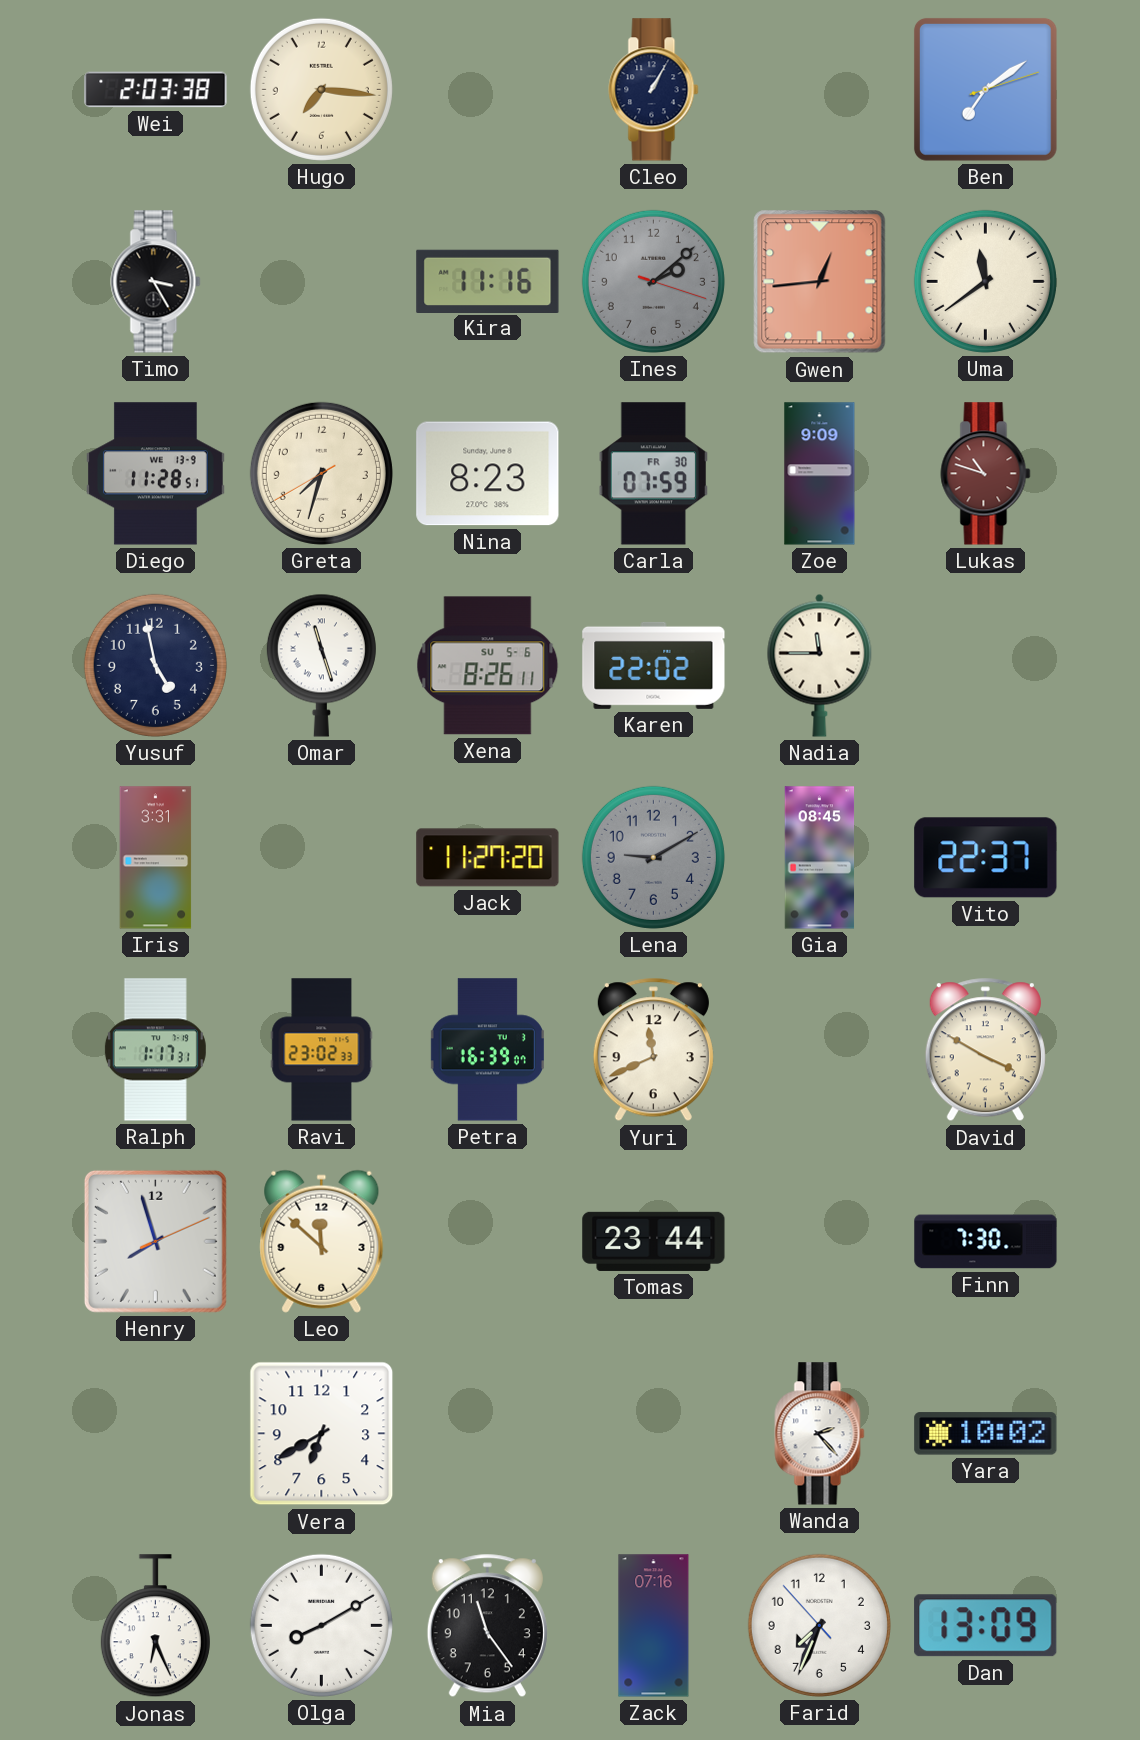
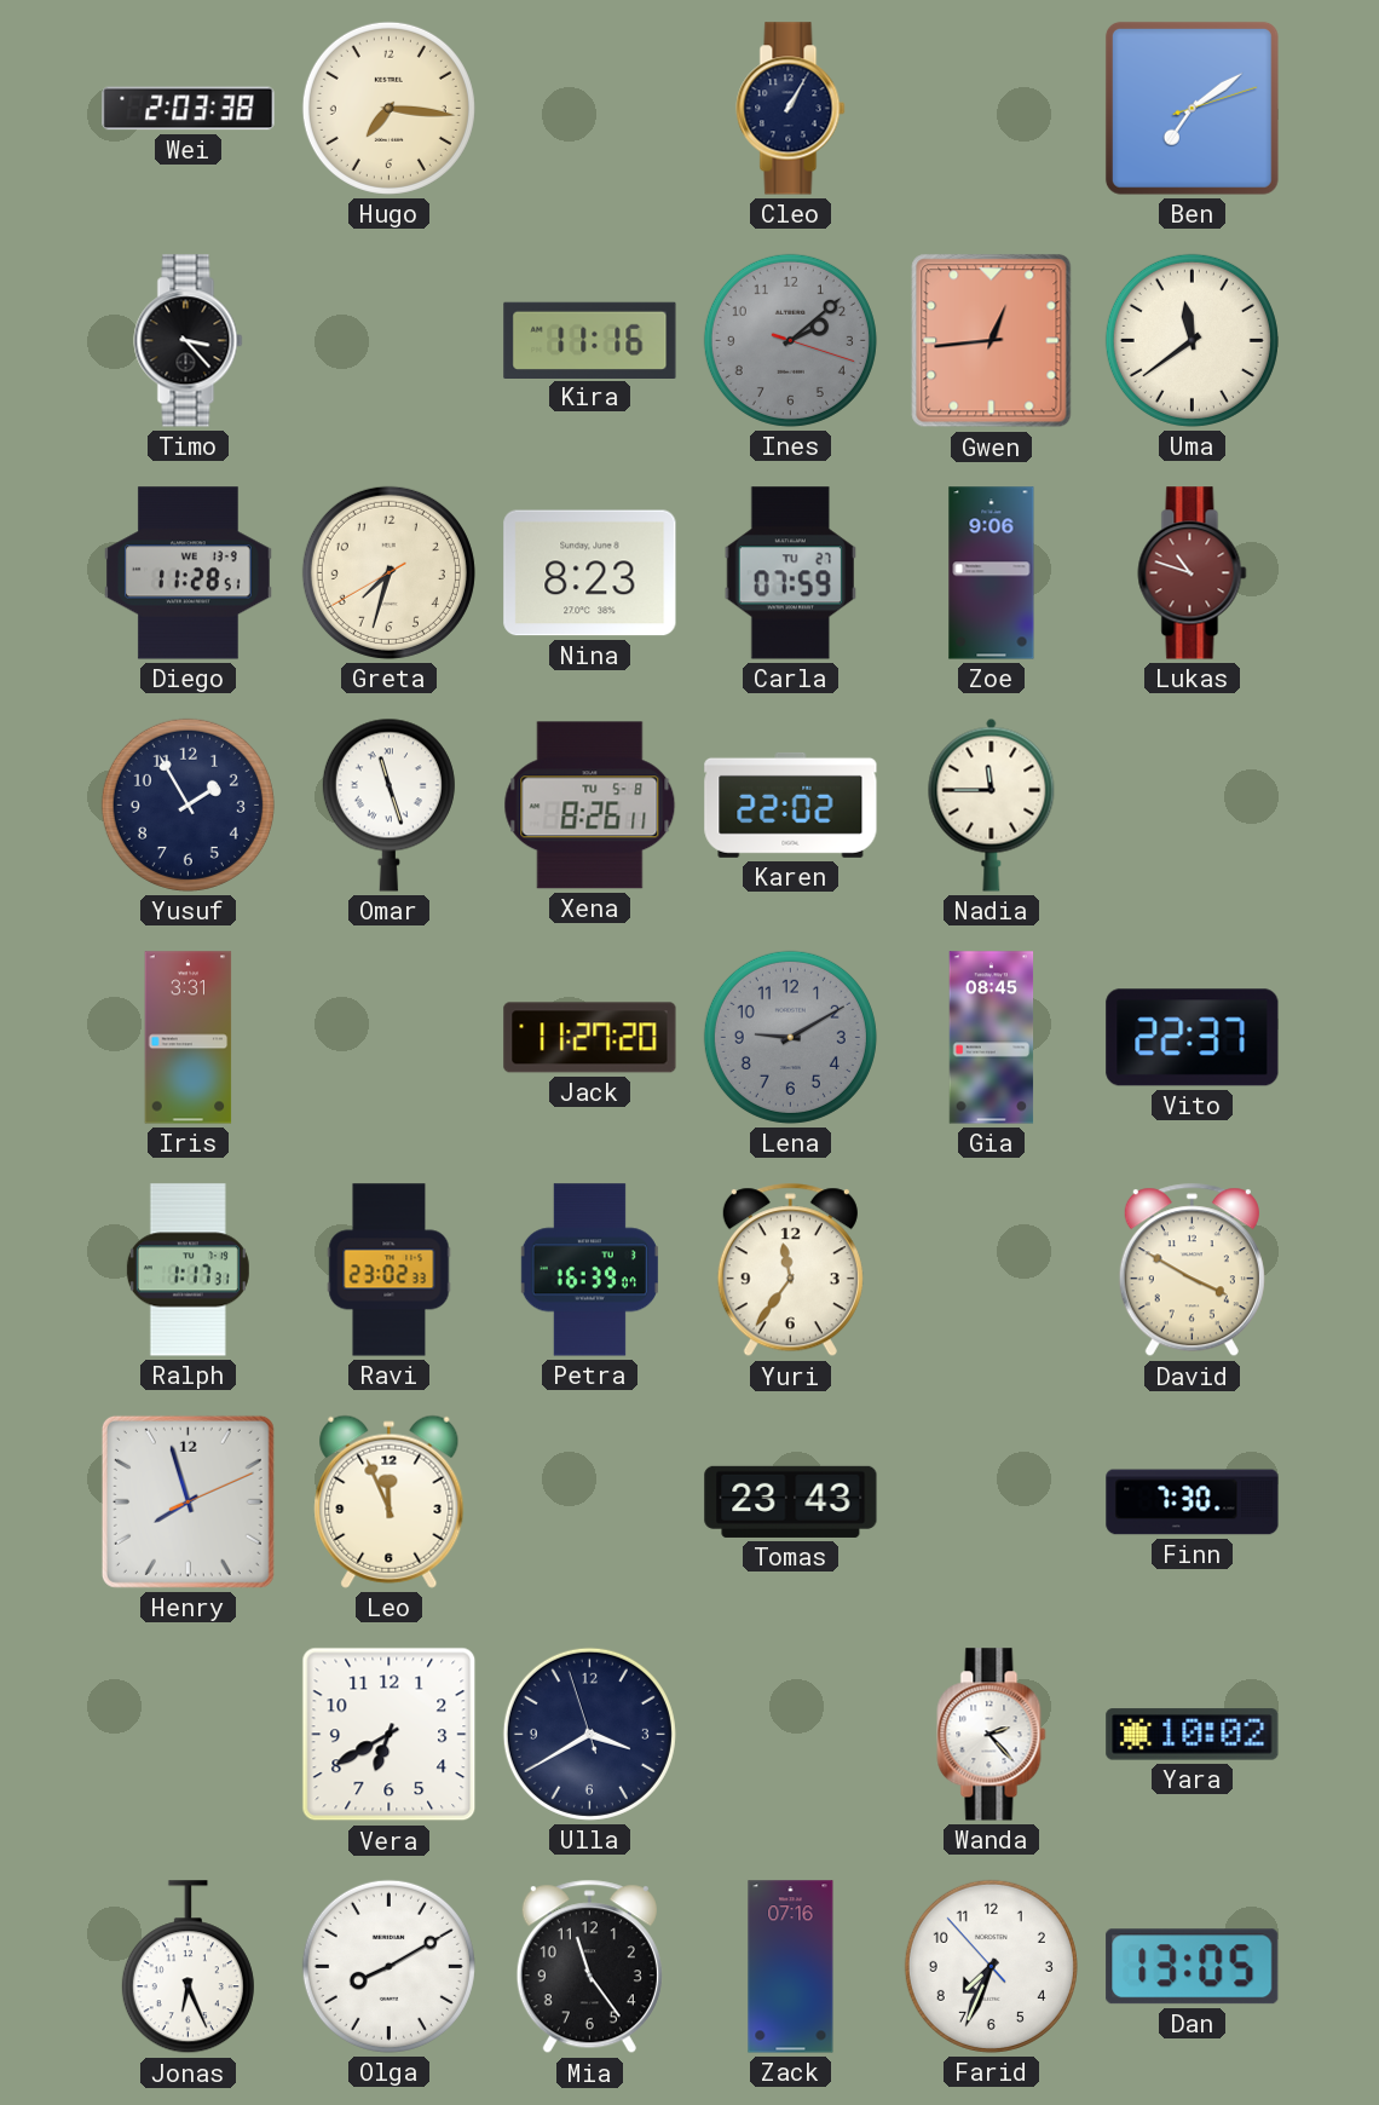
Timo: 3:25 -> 3:23 (189, 341)
Carla date: FR 30 -> TU 27 (790, 573)
Zoe: 9:09 -> 9:06 (992, 573)
Yusuf: 4:58 -> 1:55 (187, 804)
Xena date: SU 5-6 -> TU 5-8 (590, 806)
Yuri: 11:41 -> 11:36 (790, 1270)
Leo: 11:52 -> 11:56 (390, 1501)
Tomas: 23:44 -> 23:43 (791, 1501)
Ulla: none -> 3:39 (589, 1734)
Dan: 13:09 -> 13:05 (1193, 1967)
